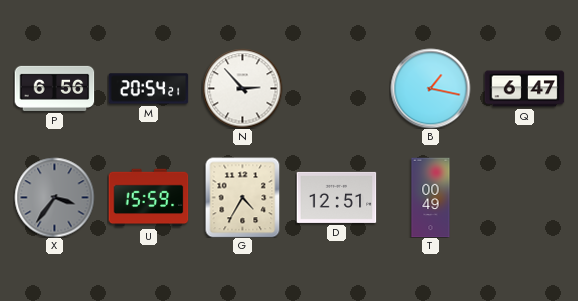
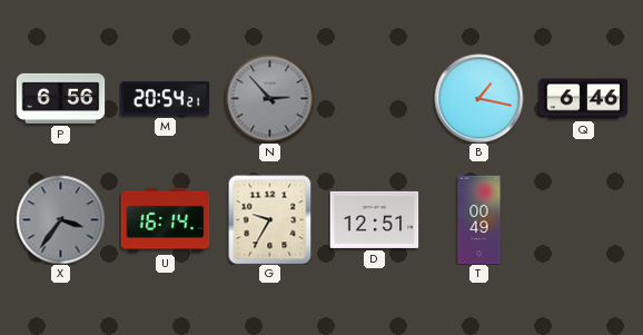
N dial: white -> grey (269, 98)
Q: 6:47 -> 6:46 (583, 99)
U: 15:59 -> 16:14 (165, 220)
G: 4:35 -> 9:35 (270, 219)
